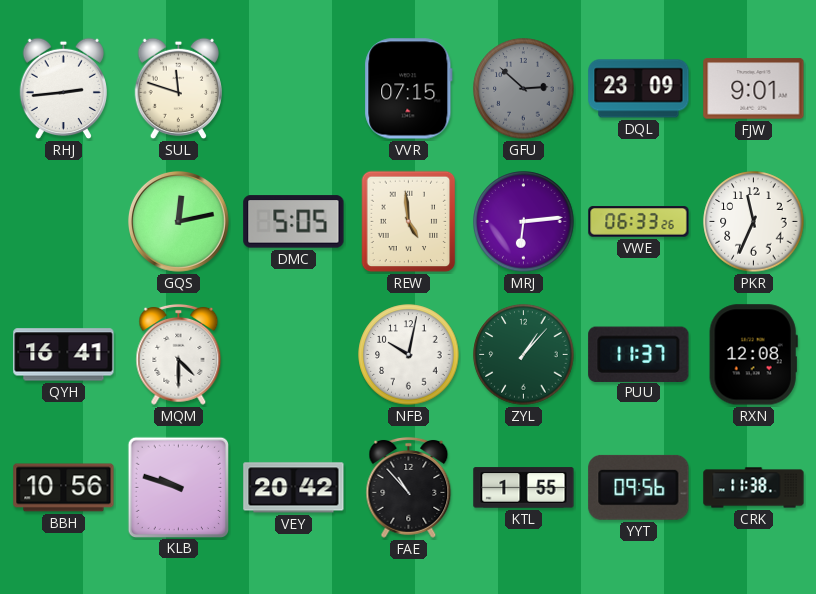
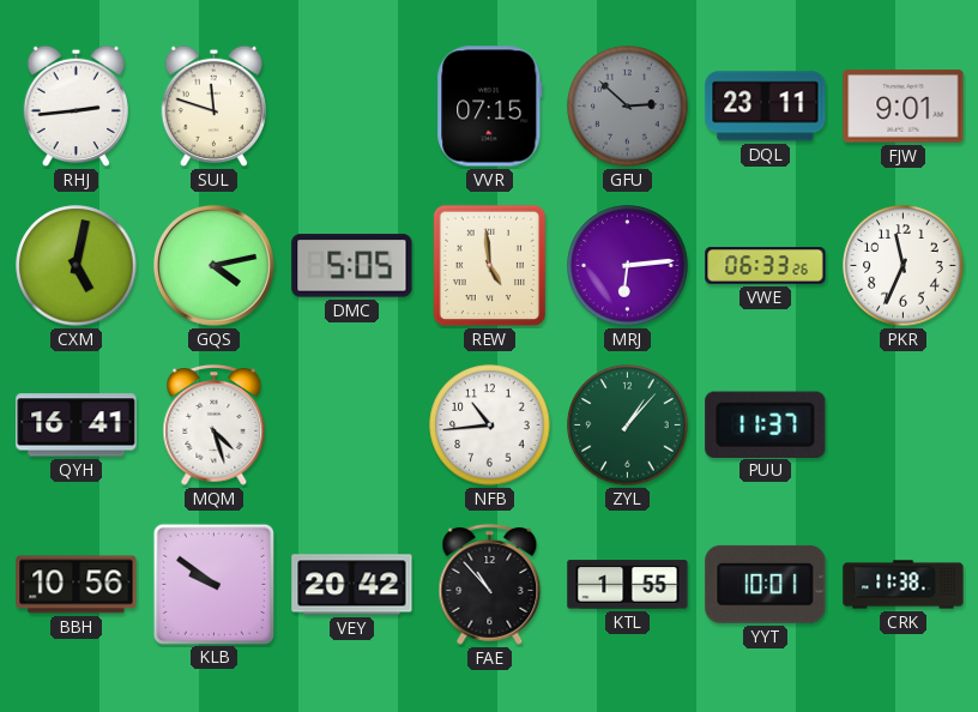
DQL: 23:09 -> 23:11 (766, 107)
CXM: none -> 5:02 (77, 266)
GQS: 12:13 -> 4:13 (213, 265)
MQM: 4:30 -> 4:27 (215, 424)
NFB: 10:02 -> 10:44 (490, 426)
RXN: 12:08 -> none (753, 355)
KLB: 9:48 -> 9:51 (213, 584)
YYT: 09:56 -> 10:01 (766, 584)
